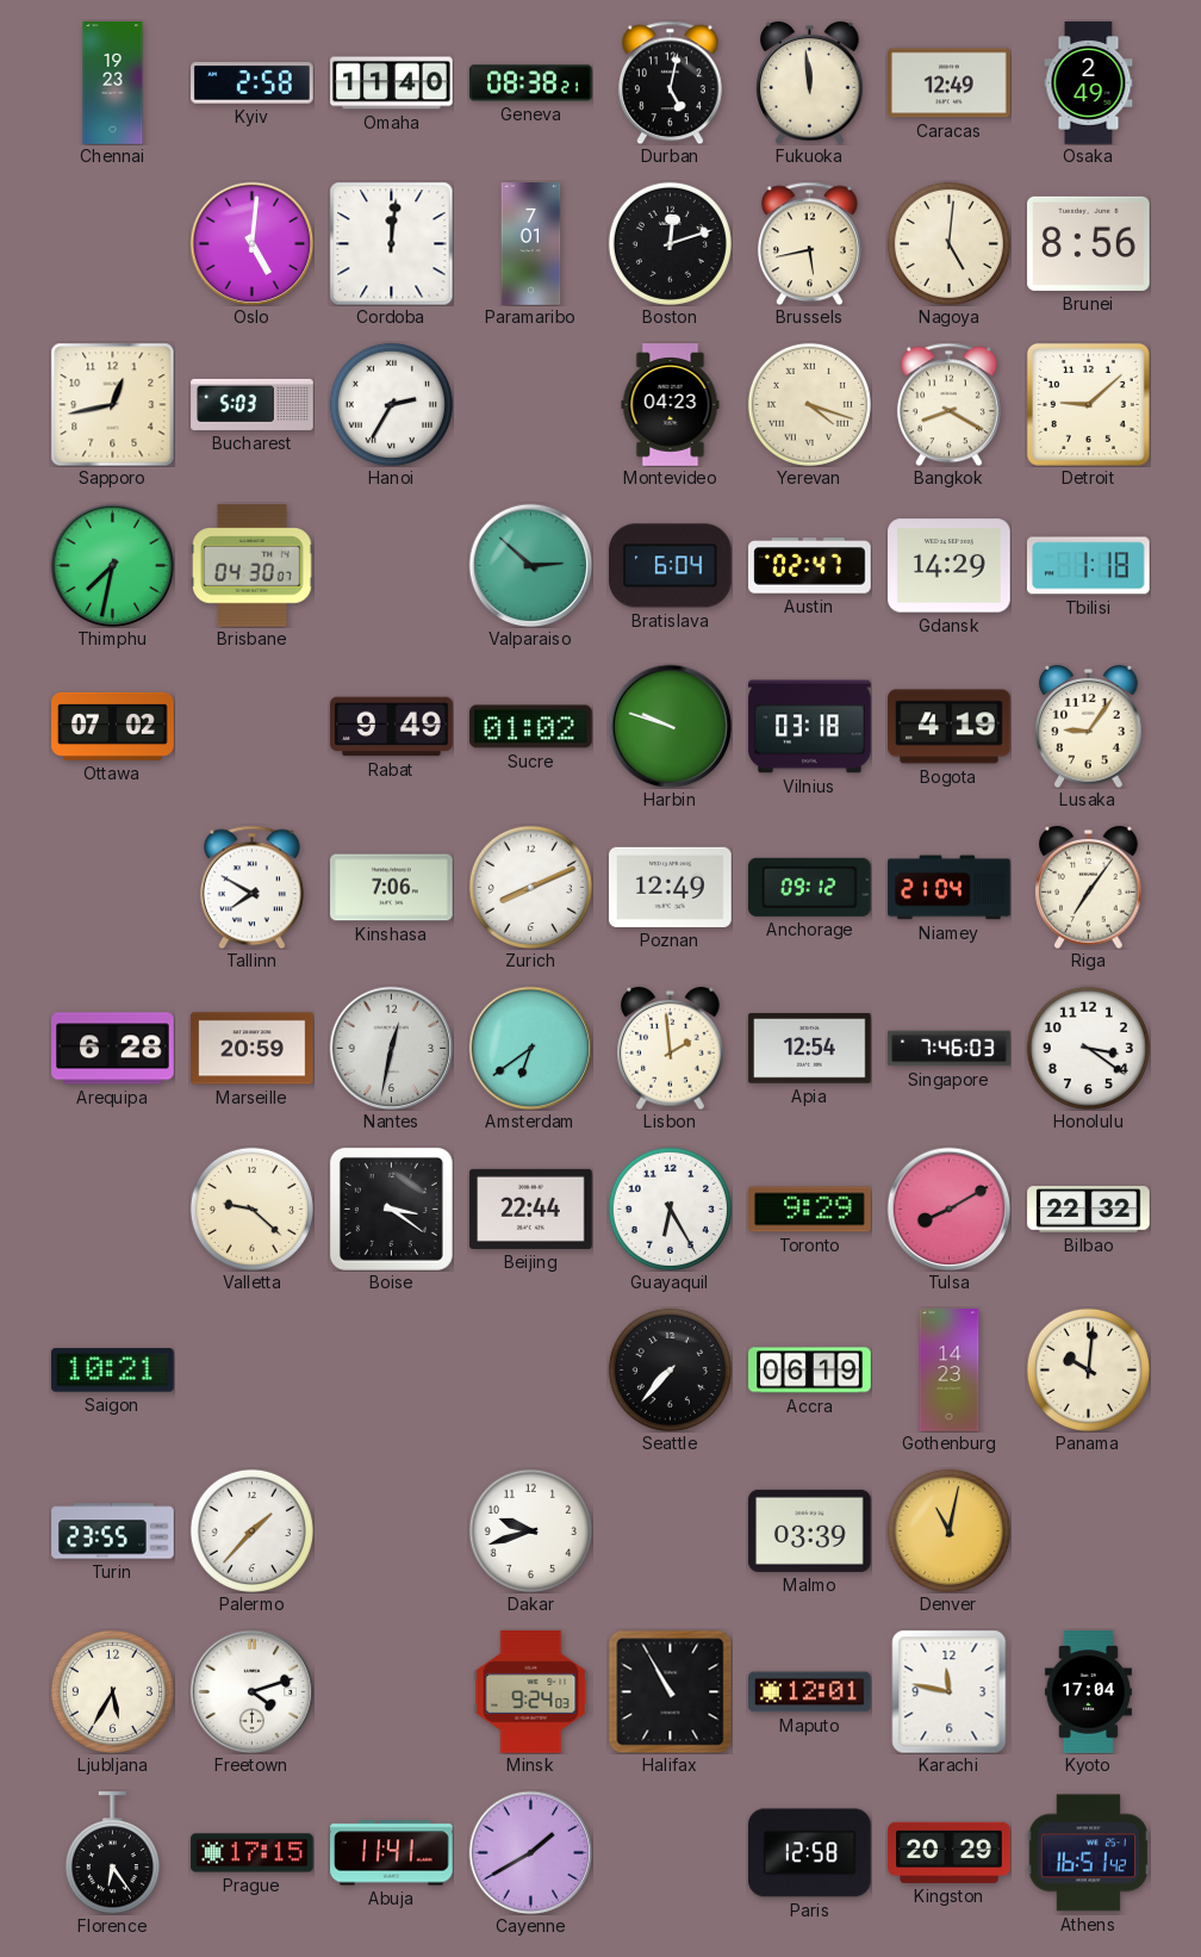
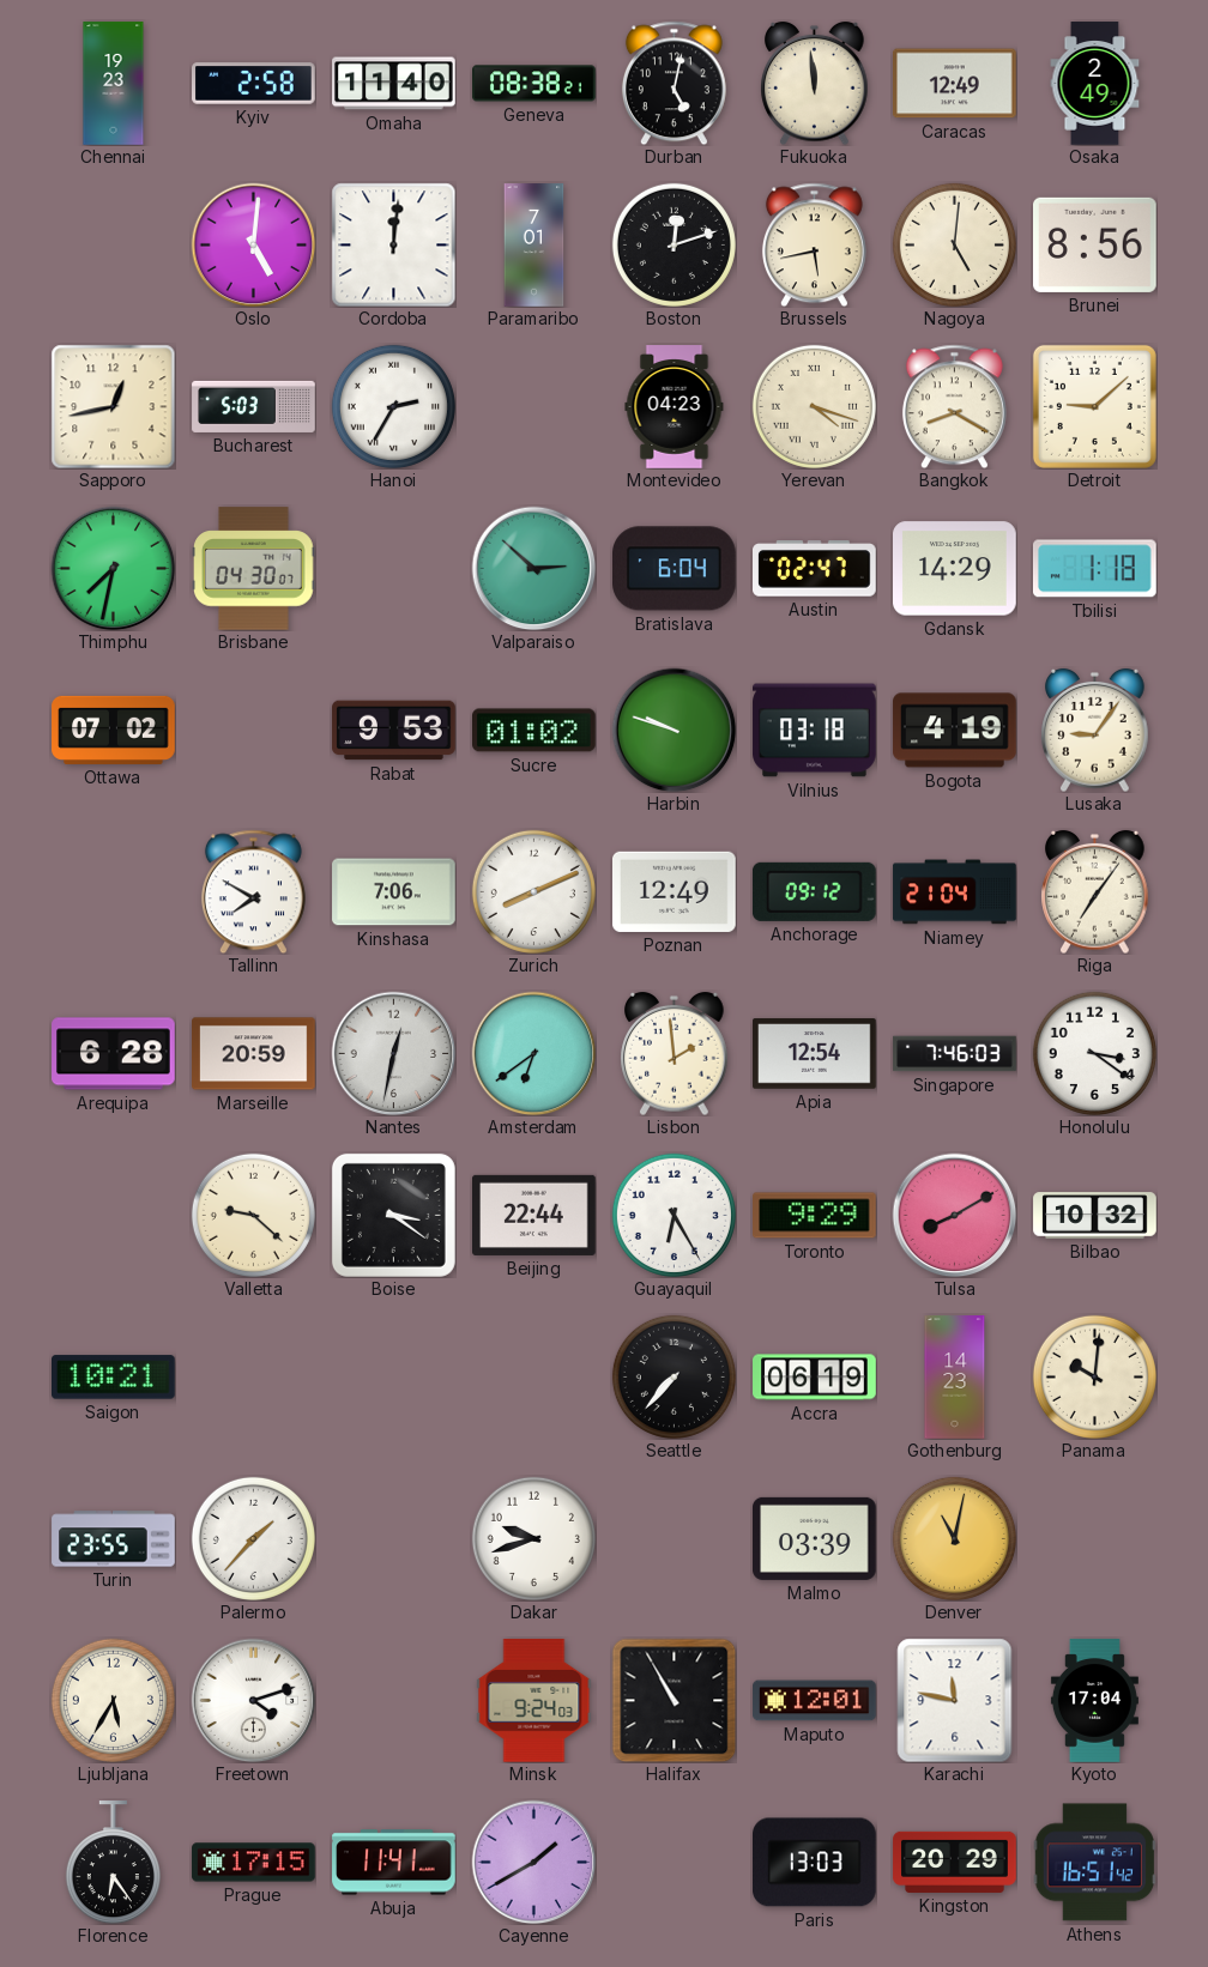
Rabat: 9:49 -> 9:53 (394, 731)
Bilbao: 22:32 -> 10:32 (1095, 1216)
Paris: 12:58 -> 13:03 (815, 1863)
